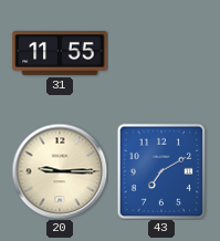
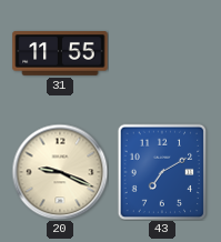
20: 9:15 -> 9:19 (60, 172)
